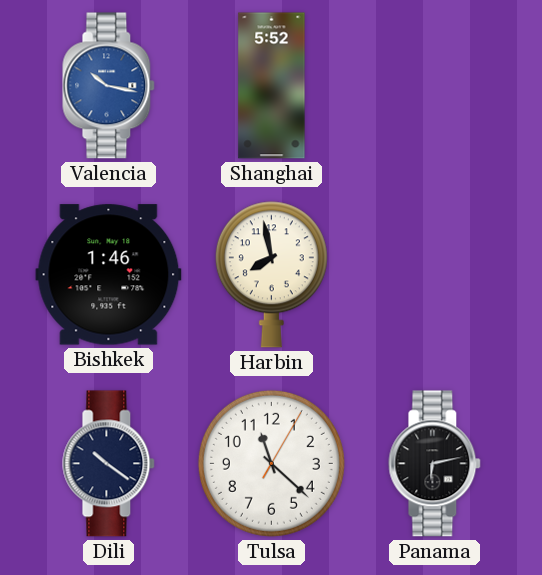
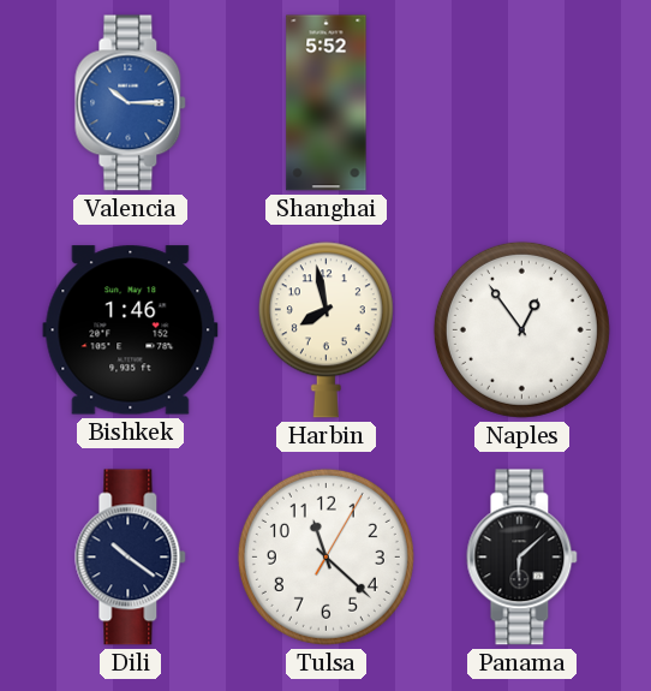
Valencia: 10:17 -> 10:15 (131, 103)
Naples: none -> 12:54 (521, 329)
Panama: 6:13 -> 6:08 (522, 558)
